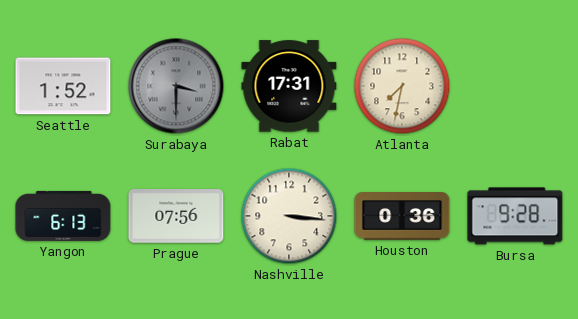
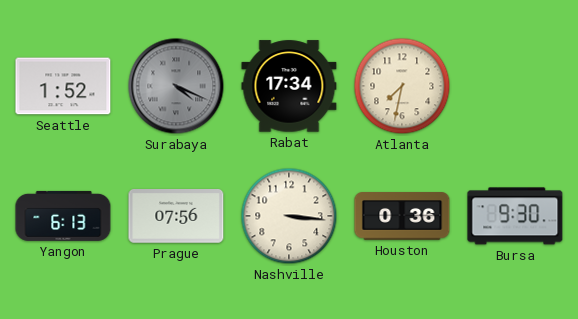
Surabaya: 3:30 -> 4:19 (176, 86)
Rabat: 17:31 -> 17:34 (289, 86)
Bursa: 9:28 -> 9:30 (515, 216)
